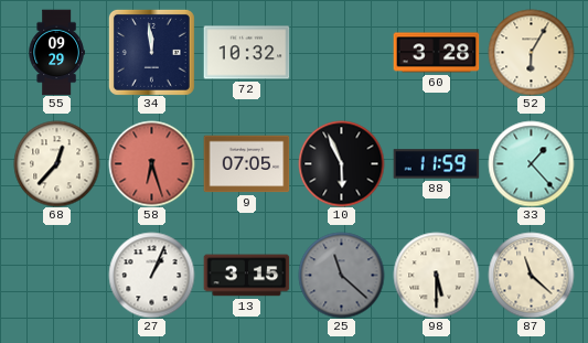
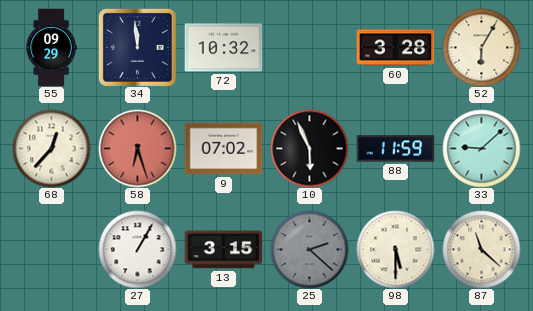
9: 07:05 -> 07:02 (223, 149)
33: 1:23 -> 9:08 (481, 148)
27: 1:04 -> 1:05 (137, 249)
25: 11:22 -> 2:22 (309, 249)
